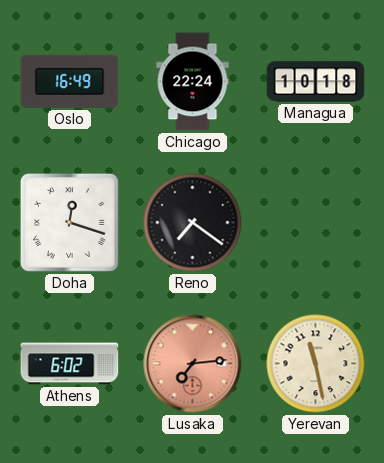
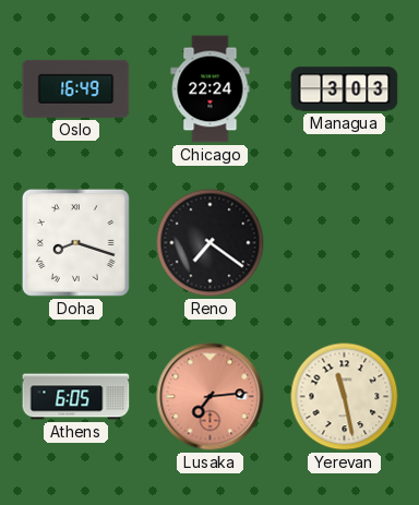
Managua: 10:18 -> 3:03 (345, 89)
Doha: 12:18 -> 8:18 (75, 242)
Athens: 6:02 -> 6:05 (76, 397)
